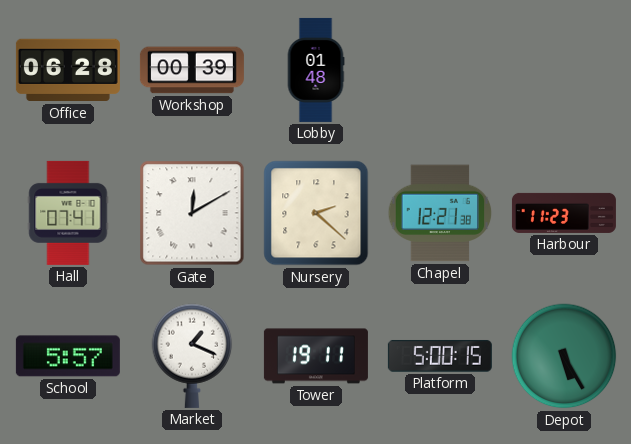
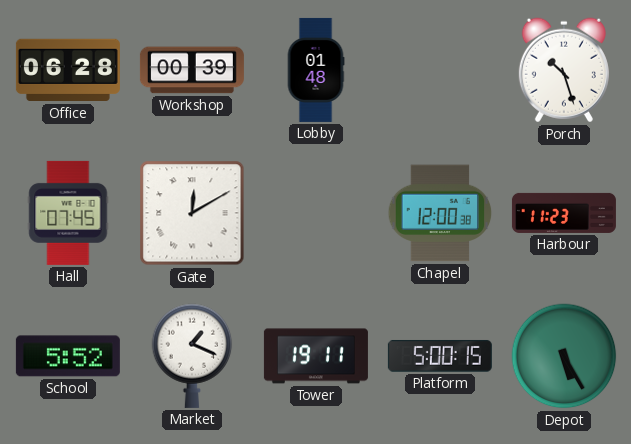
Porch: none -> 10:27 (564, 70)
Hall: 07:41 -> 07:45 (68, 213)
Nursery: 2:22 -> none (316, 213)
Chapel: 12:21 -> 12:00 (440, 213)
School: 5:57 -> 5:52 (68, 356)
